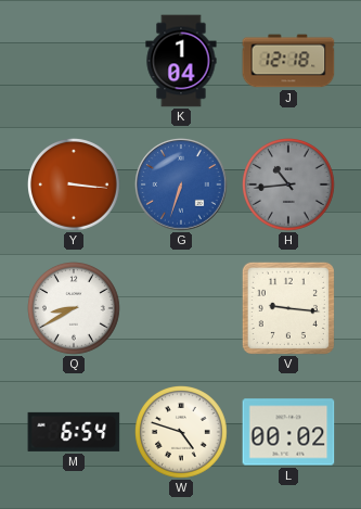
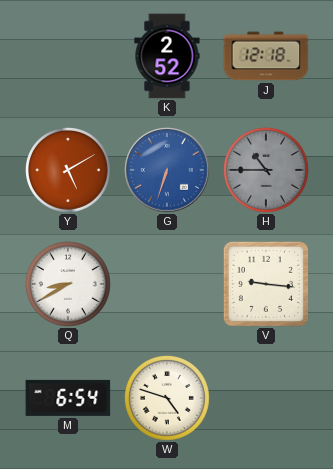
K: 1:04 -> 2:52 (167, 56)
Y: 3:16 -> 5:10 (69, 171)
H: 10:44 -> 10:45 (267, 171)
L: 00:02 -> none (288, 432)
